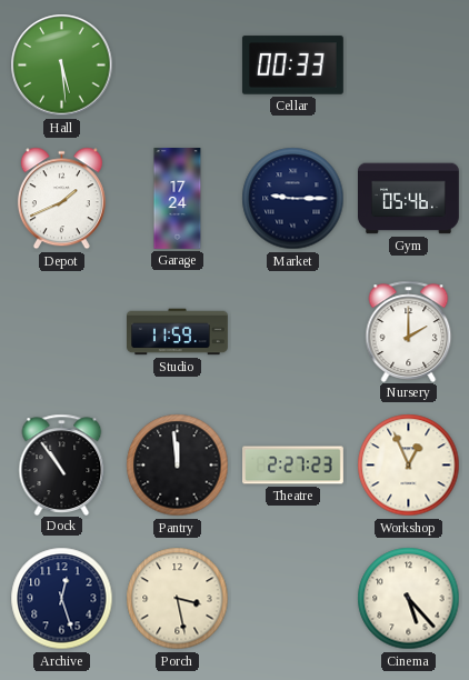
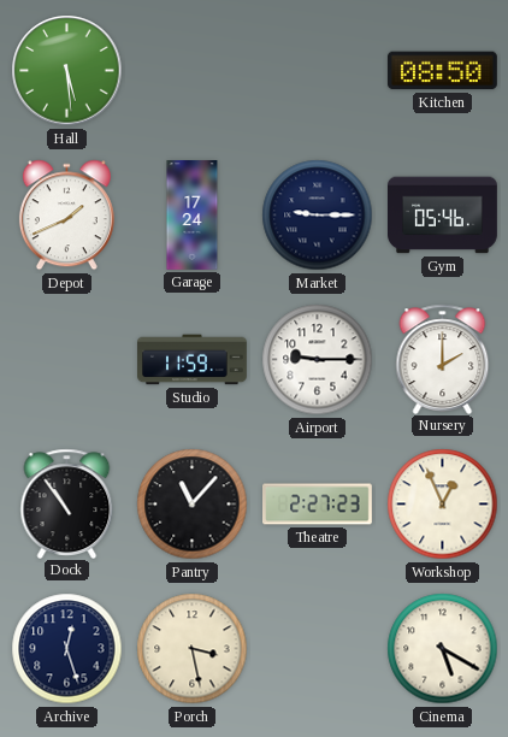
Cellar: 00:33 -> none (292, 66)
Kitchen: none -> 08:50 (442, 71)
Airport: none -> 9:15 (318, 360)
Pantry: 11:59 -> 11:07 (193, 505)
Cinema: 5:23 -> 5:20 (443, 649)
